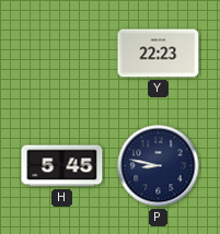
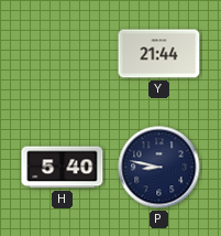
Y: 22:23 -> 21:44 (159, 54)
H: 5:45 -> 5:40 (63, 168)
